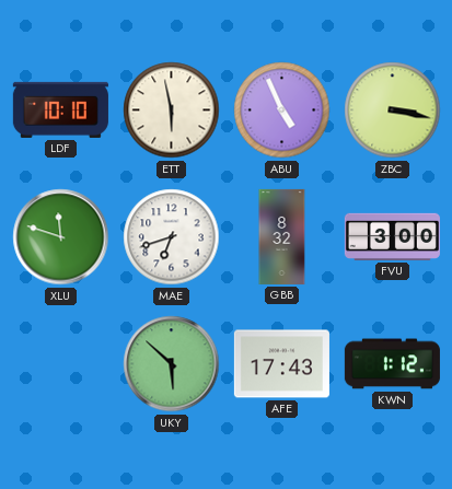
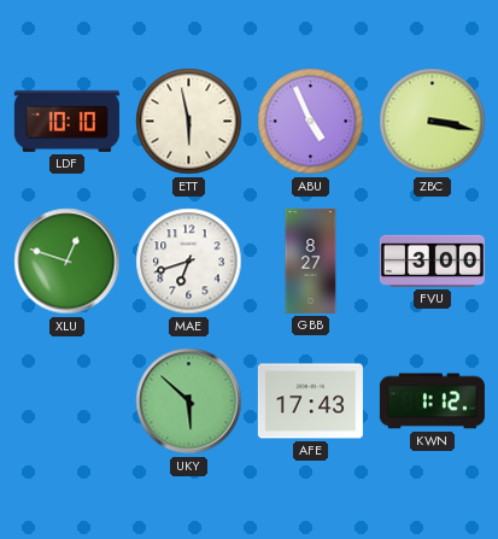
XLU: 11:48 -> 12:48 (68, 262)
GBB: 8:32 -> 8:27 (311, 260)
